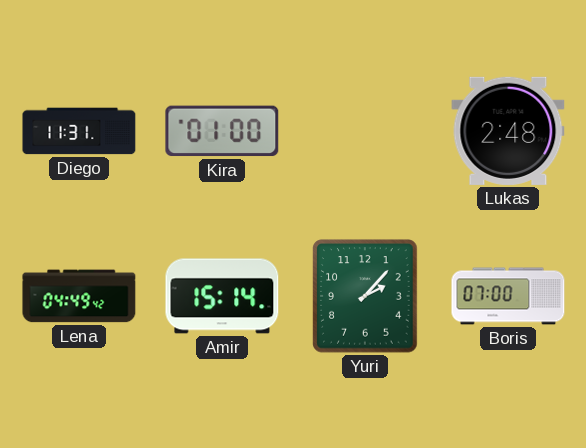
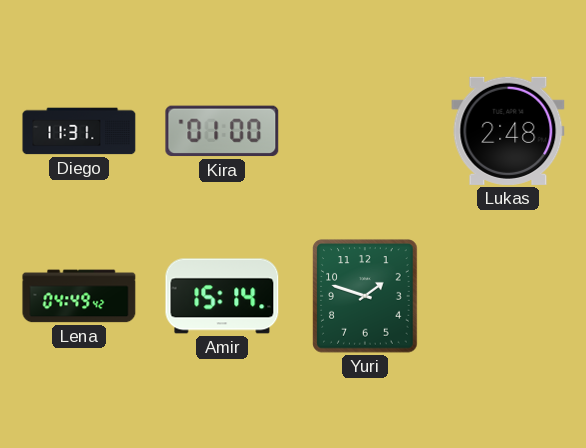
Yuri: 2:07 -> 1:48 (365, 296)
Boris: 07:00 -> none (508, 296)
